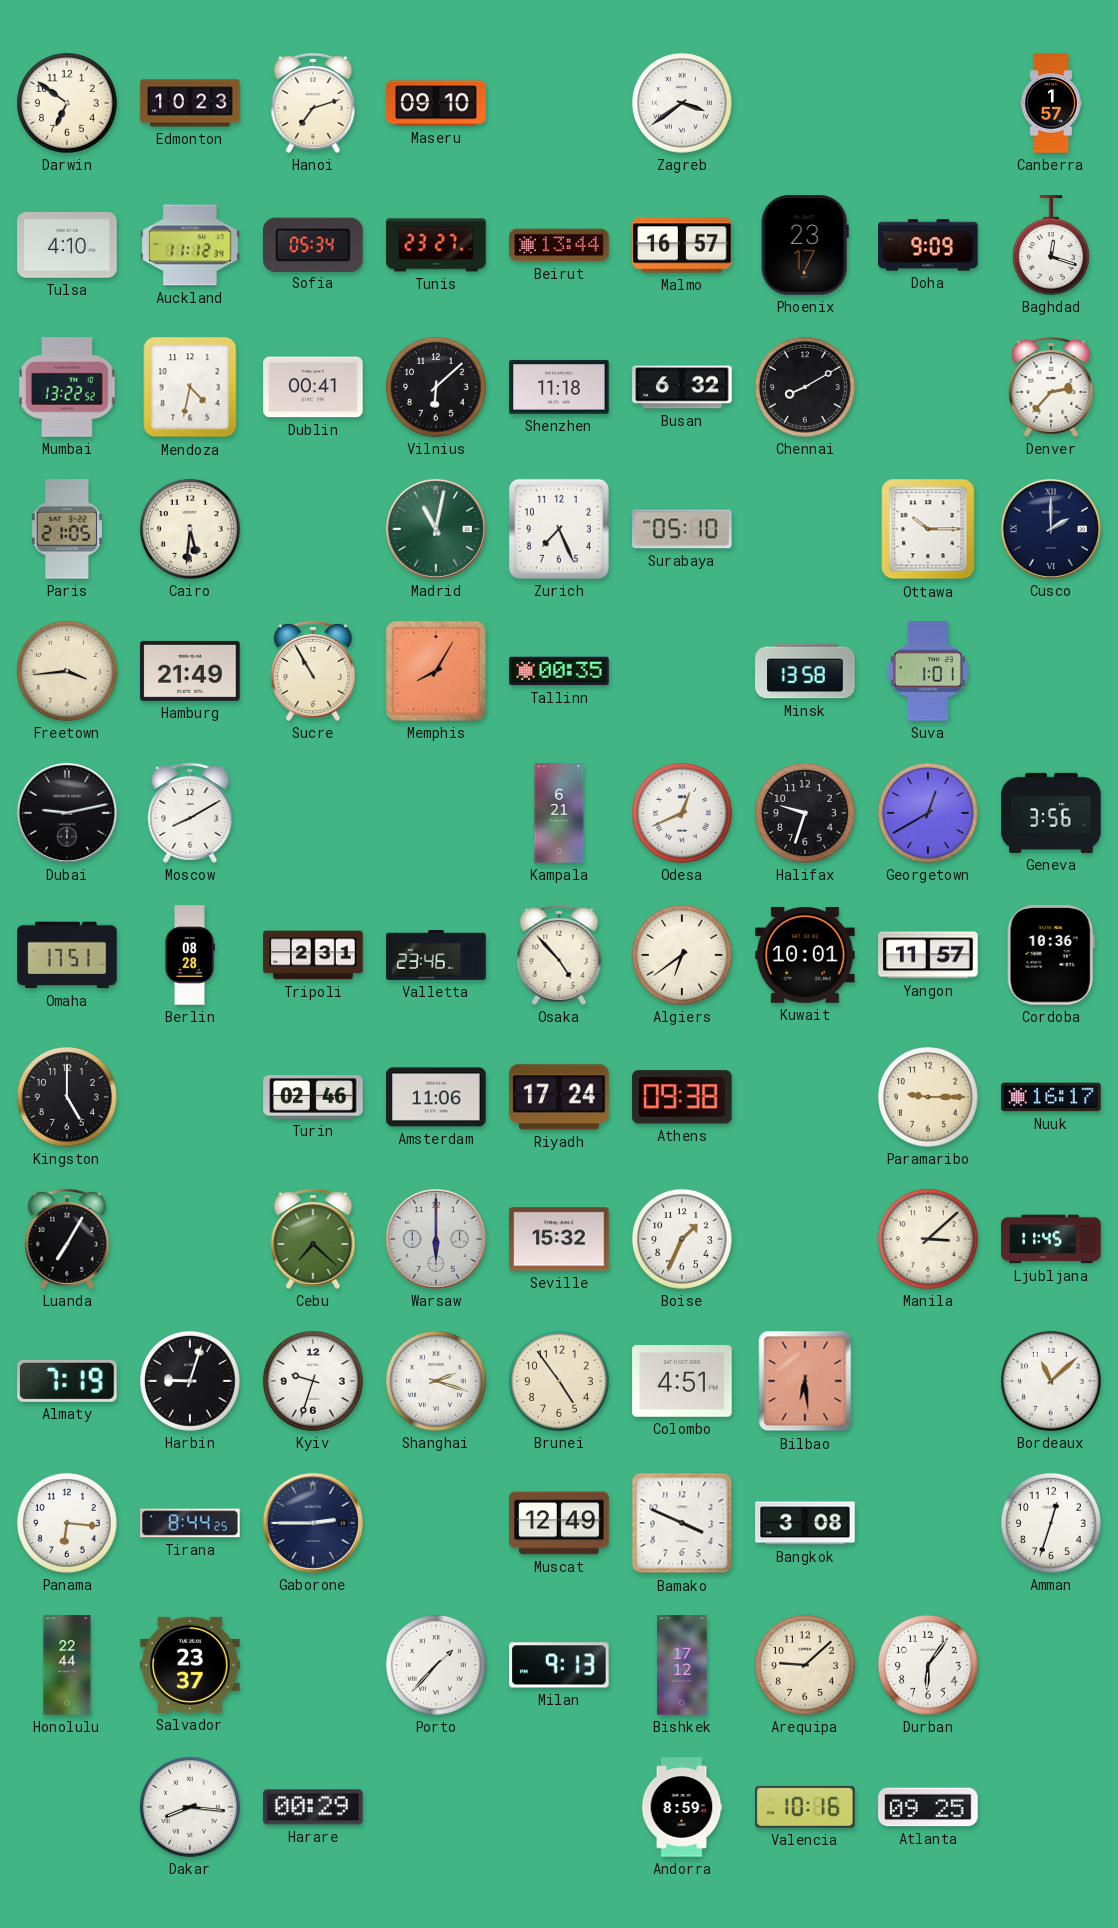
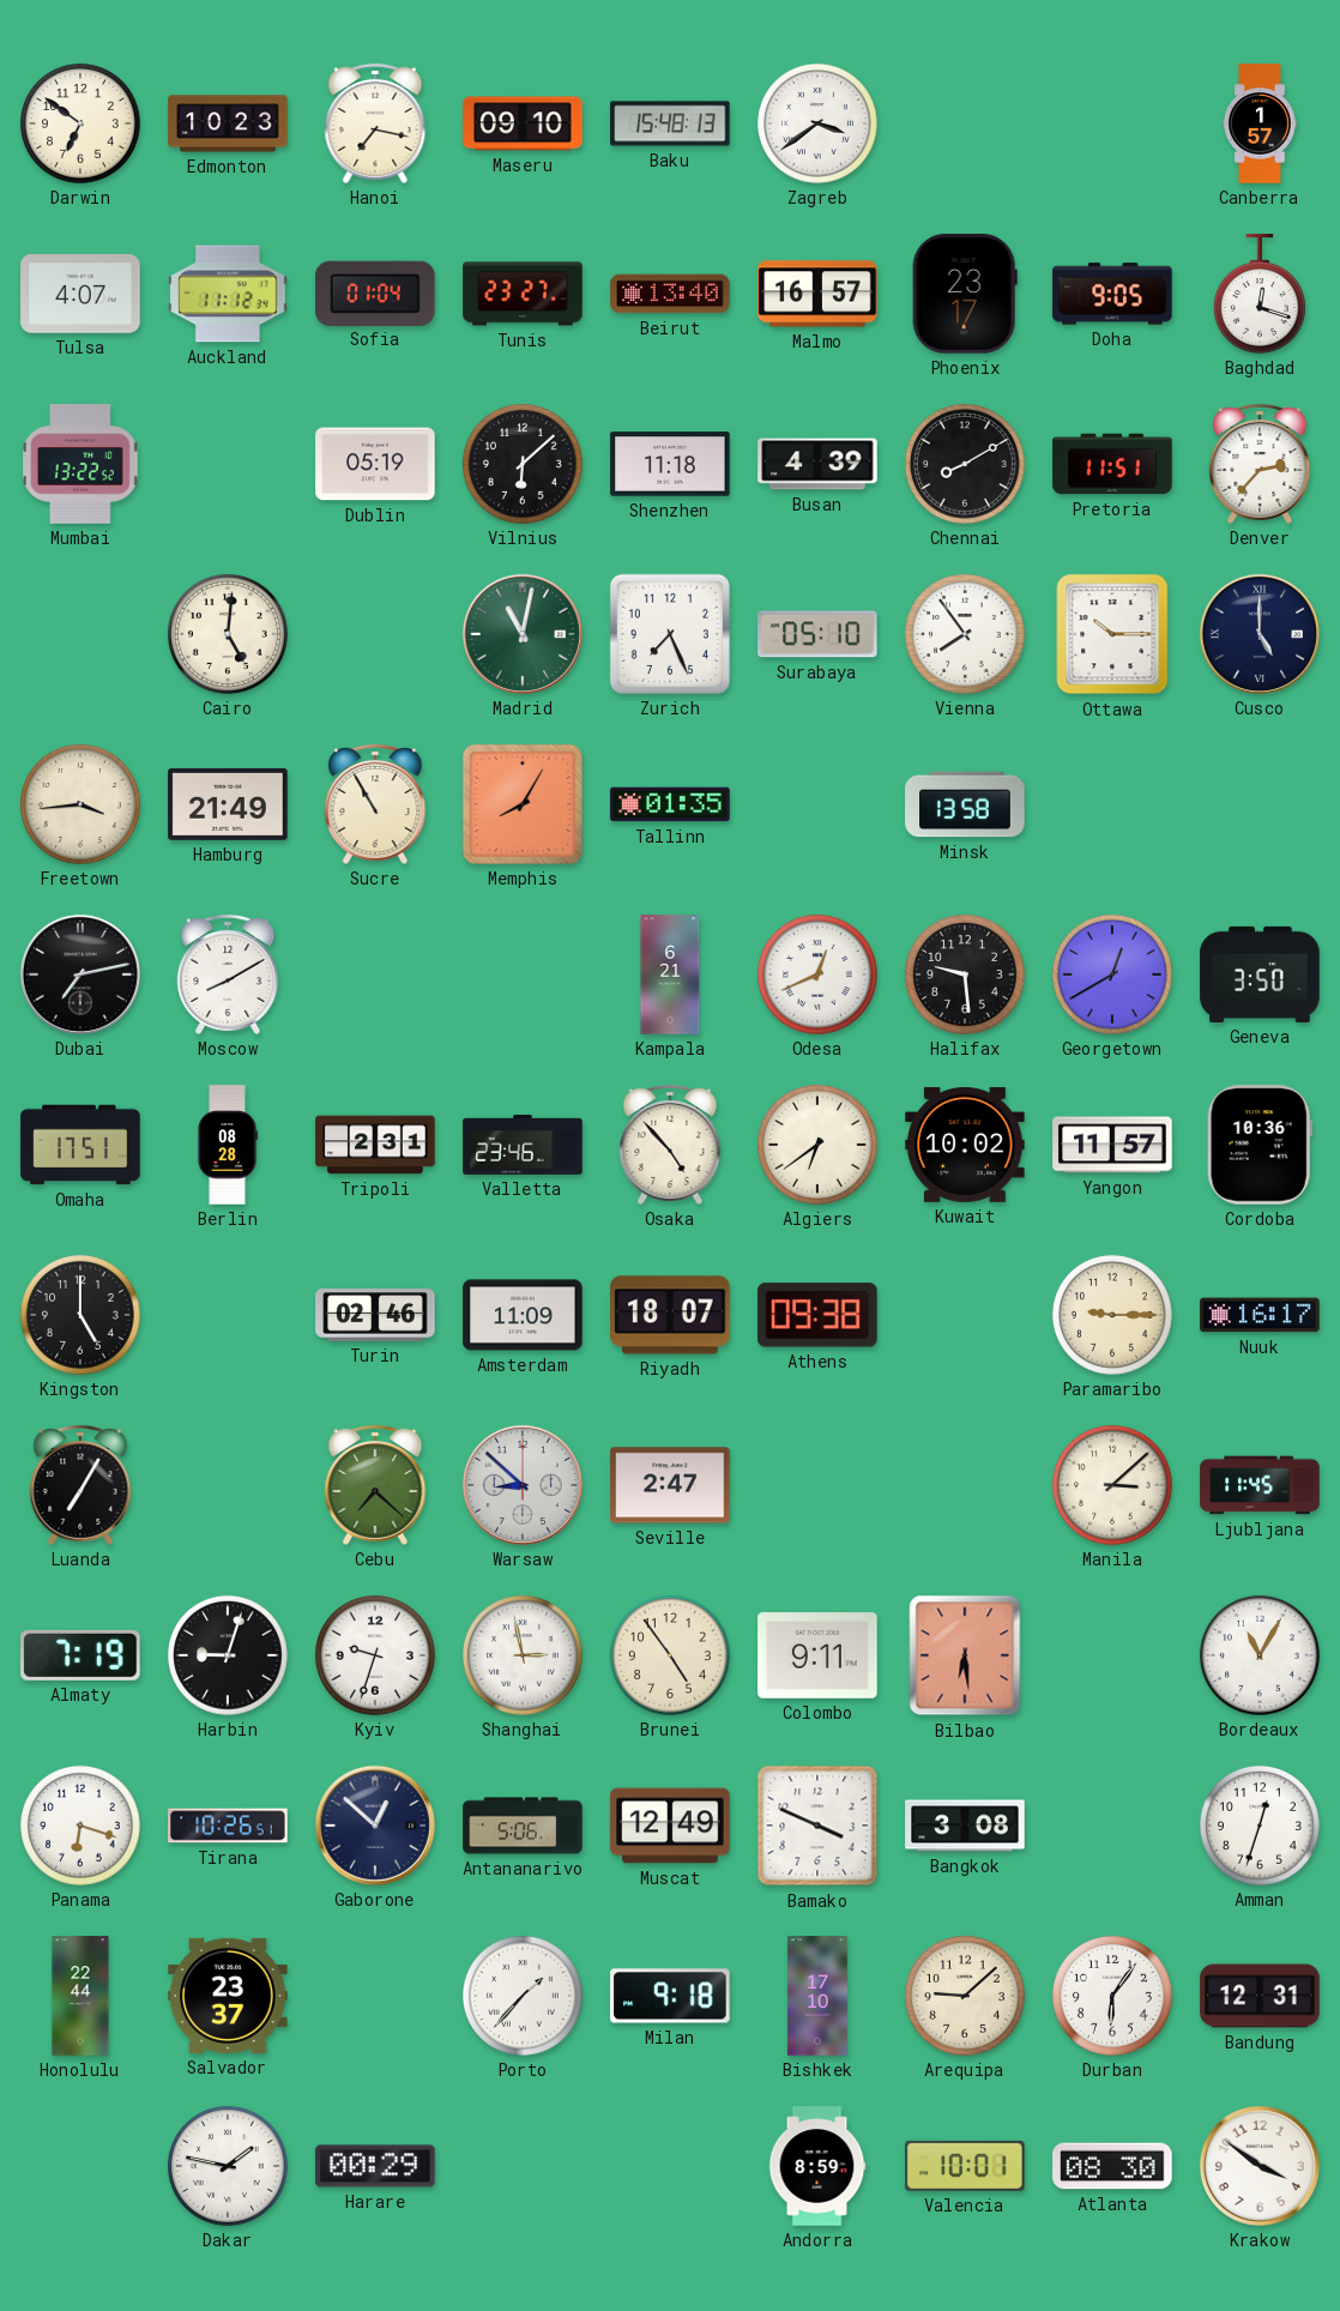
Hanoi: 7:12 -> 7:17 (375, 123)
Baku: none -> 15:48 (670, 123)
Tulsa: 4:10 -> 4:07 (80, 294)
Sofia: 05:34 -> 01:04 (375, 292)
Beirut: 13:44 -> 13:40 (670, 294)
Doha: 9:09 -> 9:05 (1112, 294)
Mendoza: 4:32 -> none (190, 387)
Dublin: 00:41 -> 05:19 (375, 464)
Busan: 6:32 -> 4:39 (817, 464)
Pretoria: none -> 11:51 (1112, 464)
Paris: 21:05 -> none (67, 529)
Cairo: 5:31 -> 5:01 (228, 634)
Vienna: none -> 7:54 (965, 634)
Cusco: 2:00 -> 5:00 (1260, 634)
Tallinn: 00:35 -> 01:35 (670, 804)
Suva: 1:01 -> none (928, 671)
Dubai: 9:13 -> 7:13 (80, 975)
Halifax: 9:33 -> 9:29 (965, 975)
Geneva: 3:56 -> 3:50 (1260, 975)
Kuwait: 10:01 -> 10:02 (965, 1145)
Amsterdam: 11:06 -> 11:09 (523, 1315)
Riyadh: 17:24 -> 18:07 (670, 1315)
Warsaw: 6:00 -> 8:52 (523, 1485)
Seville: 15:32 -> 2:47 (670, 1485)
Boise: 1:34 -> none (682, 1239)
Shanghai: 2:18 -> 2:58 (523, 1655)
Colombo: 4:51 -> 9:11 (817, 1655)
Bordeaux: 11:08 -> 11:05 (1260, 1655)
Panama: 6:16 -> 6:18 (80, 1826)
Tirana: 8:44 -> 10:26 (228, 1826)
Gaborone: 2:45 -> 12:52 (375, 1826)
Antananarivo: none -> 5:06 (523, 1826)
Milan: 9:13 -> 9:18 (670, 1996)
Bishkek: 17:12 -> 17:10 (819, 1996)
Bandung: none -> 12:31 (1260, 1996)
Dakar: 8:16 -> 1:47 (228, 2166)
Valencia: 10:16 -> 10:01 (965, 2166)
Atlanta: 09:25 -> 08:30 (1112, 2166)
Krakow: none -> 3:51 (1260, 2166)
